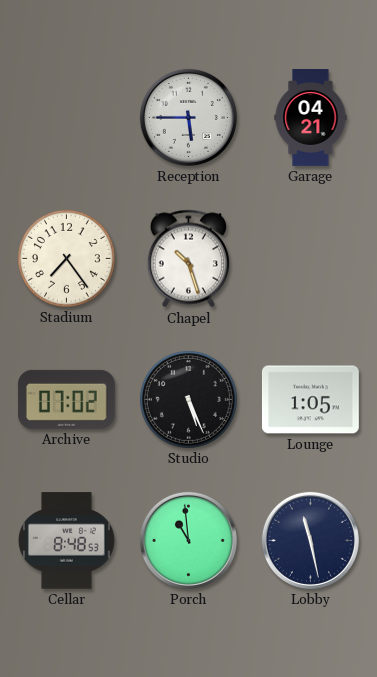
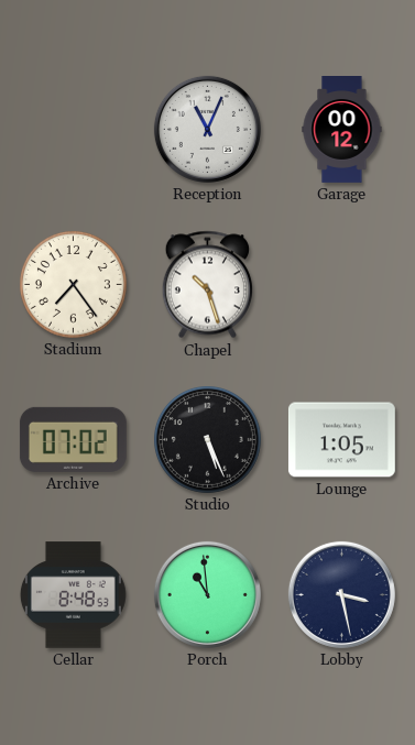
Reception: 5:45 -> 11:04 (207, 129)
Garage: 04:21 -> 00:12 (342, 130)
Lobby: 11:28 -> 3:28 (341, 594)
